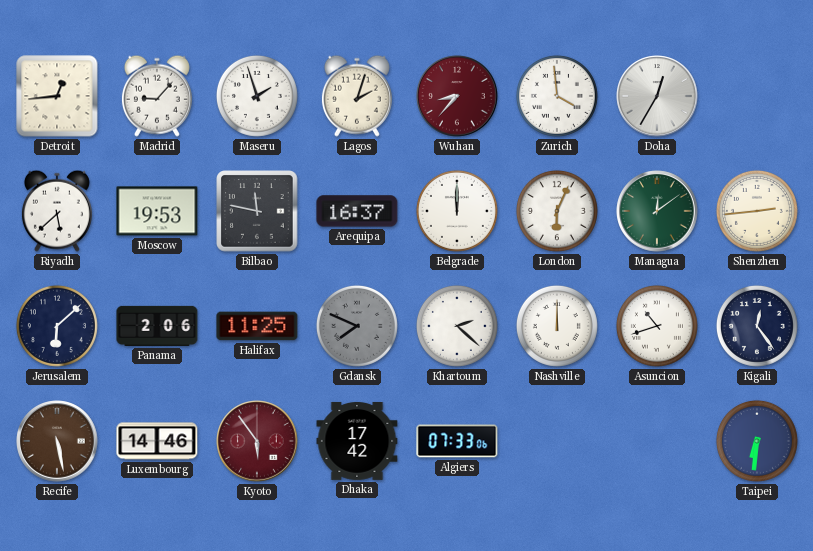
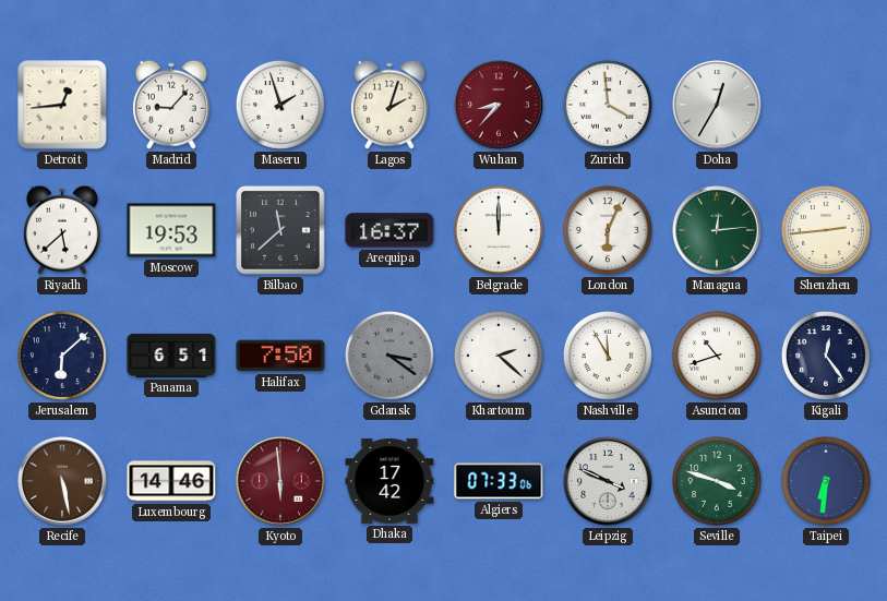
Bilbao: 11:47 -> 11:38 (280, 230)
Managua: 12:09 -> 12:14 (717, 230)
Panama: 2:06 -> 6:51 (171, 356)
Halifax: 11:25 -> 7:50 (280, 356)
Gdansk: 7:49 -> 3:21 (389, 356)
Nashville: 12:00 -> 11:55 (608, 356)
Kyoto: 5:54 -> 5:59 (280, 481)
Leipzig: none -> 3:49 (608, 481)
Seville: none -> 3:48 (717, 481)
